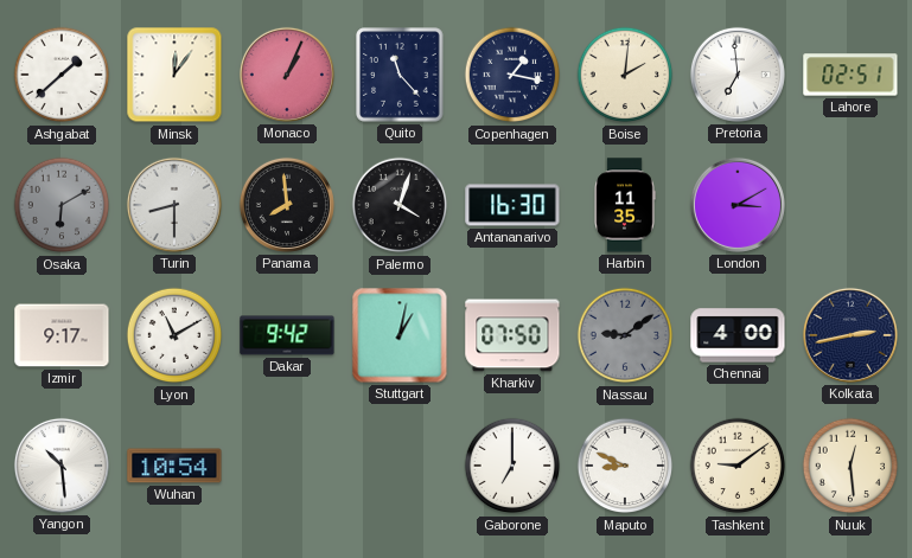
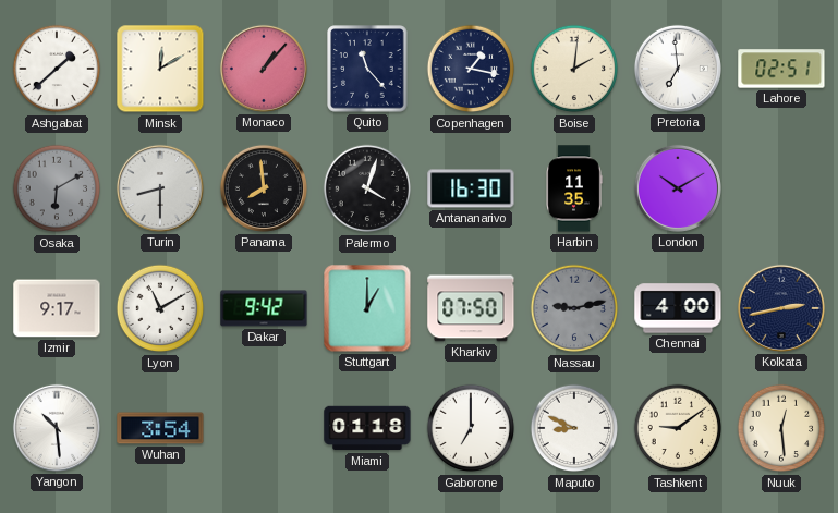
Minsk: 12:06 -> 12:10 (160, 69)
Monaco: 1:04 -> 1:07 (264, 69)
London: 3:10 -> 10:10 (678, 188)
Stuttgart: 1:02 -> 1:00 (367, 308)
Nassau: 9:09 -> 9:13 (574, 308)
Wuhan: 10:54 -> 3:54 (160, 428)
Miami: none -> 01:18 (367, 428)
